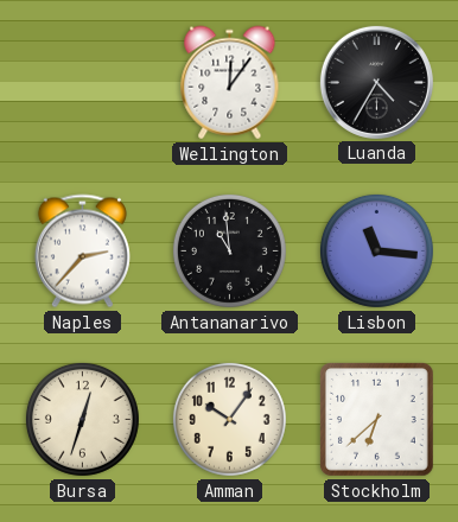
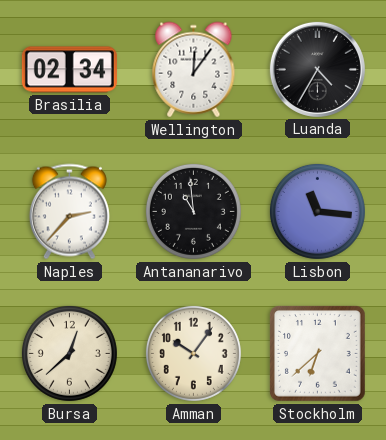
Brasilia: none -> 02:34 (69, 70)
Bursa: 12:33 -> 12:38 (69, 353)
